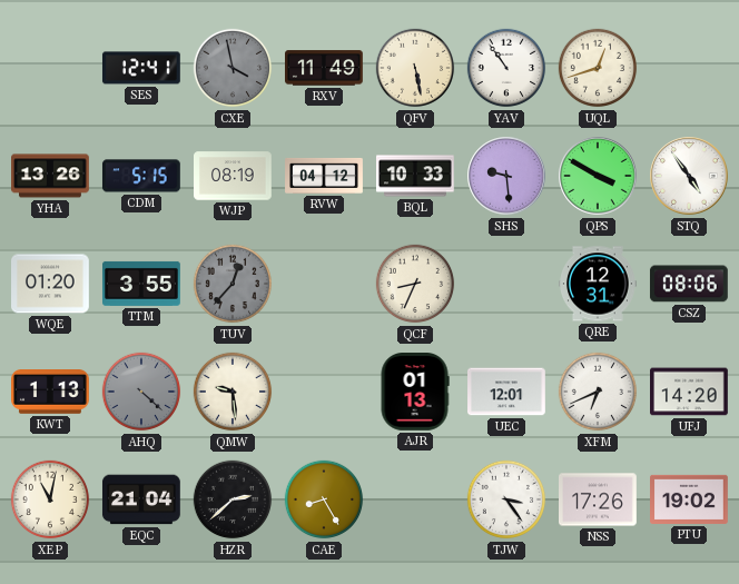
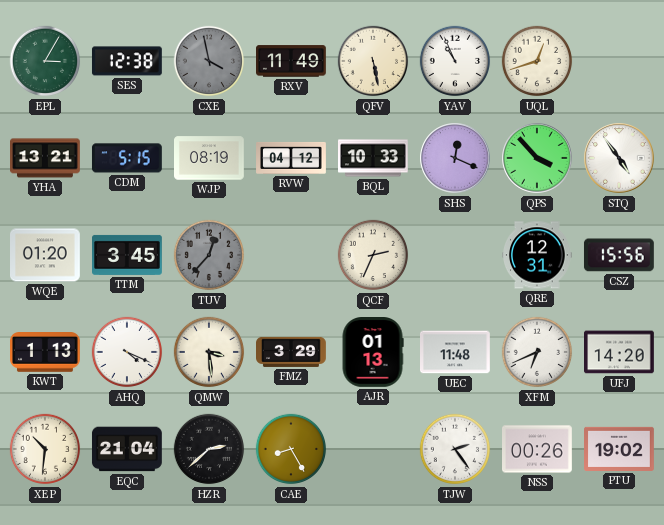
EPL: none -> 3:05 (45, 61)
SES: 12:41 -> 12:38 (127, 61)
YAV: 10:54 -> 10:56 (455, 61)
YHA: 13:26 -> 13:21 (46, 158)
SHS: 9:29 -> 12:19 (455, 158)
QPS: 3:50 -> 3:53 (537, 158)
TTM: 3:55 -> 3:45 (128, 255)
QCF: 8:34 -> 2:34 (373, 255)
CSZ: 08:06 -> 15:56 (619, 255)
AHQ: 4:22 -> 4:19 (127, 352)
AHQ dial: grey -> white (127, 352)
QMW: 9:29 -> 3:29 (209, 352)
FMZ: none -> 3:29 (292, 352)
UEC: 12:01 -> 11:48 (456, 352)
XEP: 11:02 -> 10:31 (45, 449)
TJW: 3:24 -> 2:24 (455, 449)
NSS: 17:26 -> 00:26 (538, 449)
